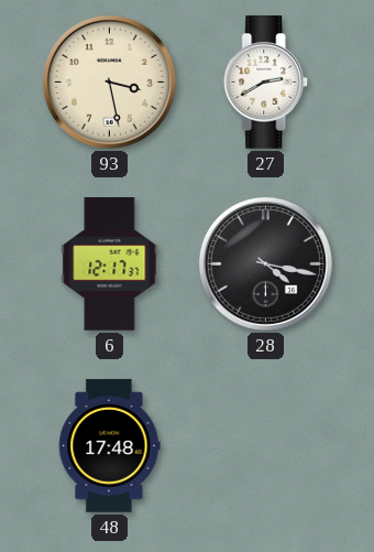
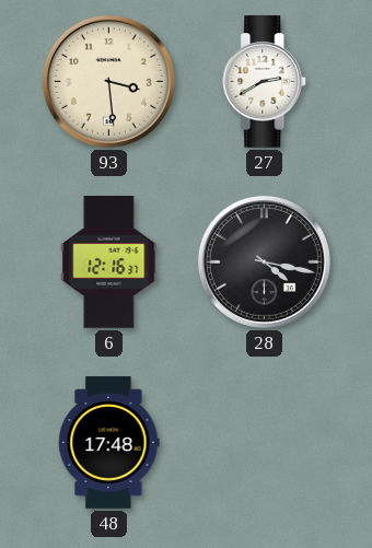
93: 3:28 -> 3:29 (108, 81)
6: 12:17 -> 12:16 (109, 263)
